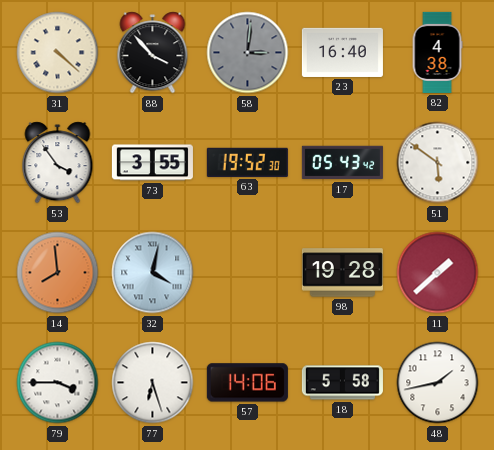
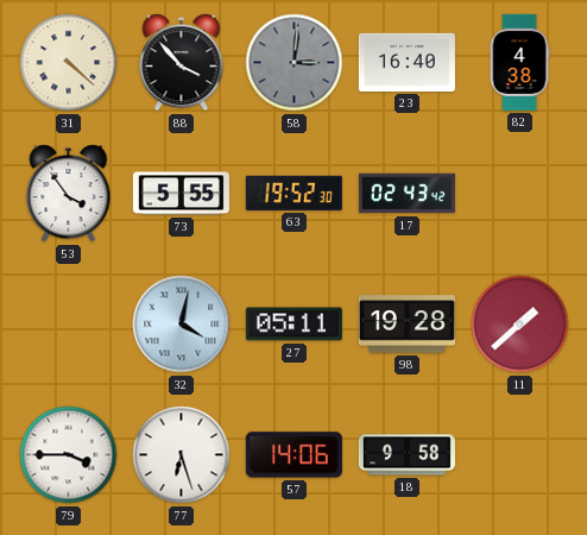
73: 3:55 -> 5:55 (181, 194)
17: 05:43 -> 02:43 (406, 194)
51: 5:51 -> none (438, 163)
14: 7:59 -> none (58, 273)
27: none -> 05:11 (293, 325)
18: 5:58 -> 9:58 (406, 455)
48: 1:43 -> none (438, 383)
